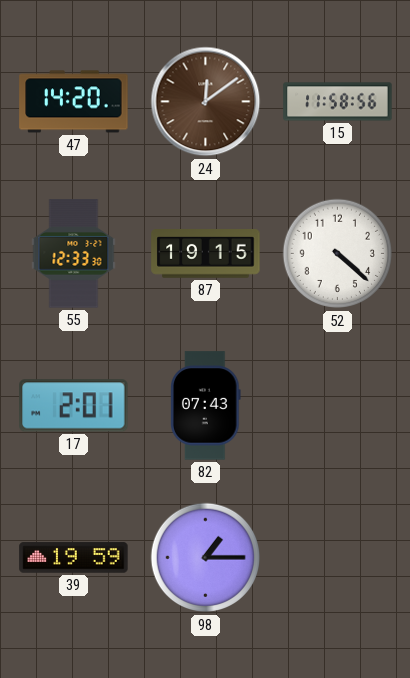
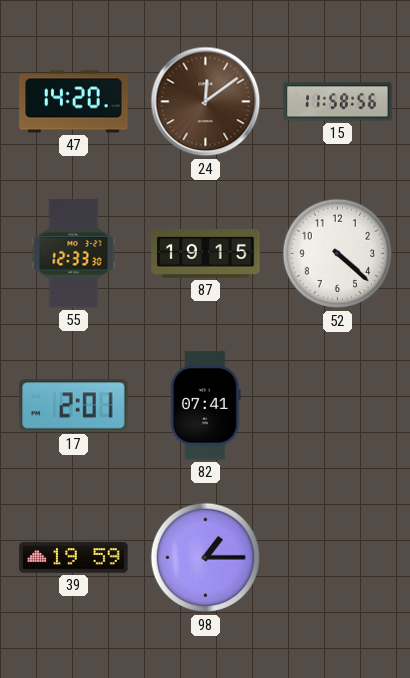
82: 07:43 -> 07:41 (206, 406)
